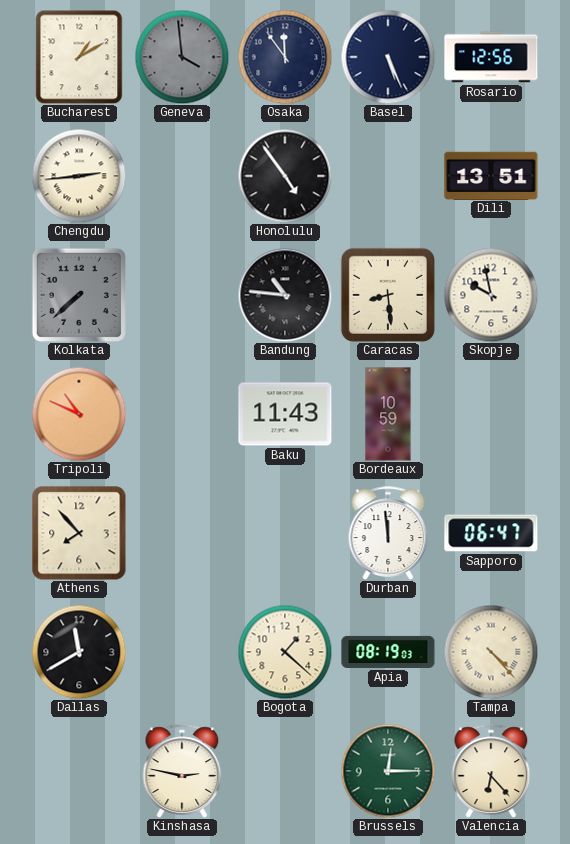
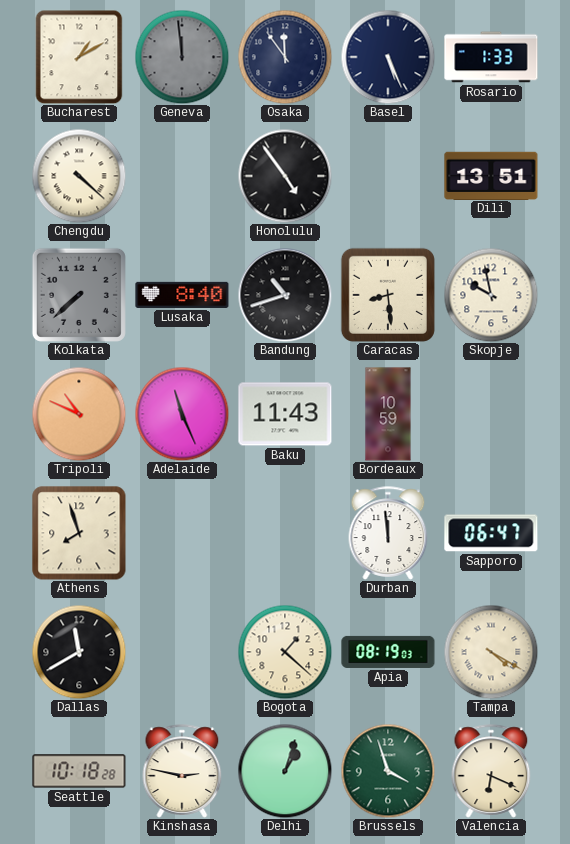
Geneva: 3:59 -> 11:59 (182, 57)
Rosario: 12:56 -> 1:33 (491, 57)
Chengdu: 2:44 -> 4:22 (79, 176)
Lusaka: none -> 8:40 (182, 295)
Bandung: 10:46 -> 10:42 (285, 295)
Adelaide: none -> 11:26 (182, 414)
Athens: 7:53 -> 7:57 (79, 533)
Tampa: 4:23 -> 4:20 (491, 652)
Seattle: none -> 10:18 (79, 771)
Delhi: none -> 1:03 (285, 771)
Brussels: 12:15 -> 3:57 (388, 771)
Valencia: 6:23 -> 6:19 (491, 771)
